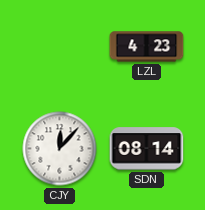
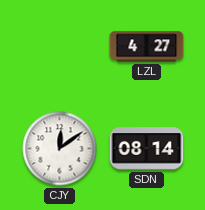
LZL: 4:23 -> 4:27 (147, 47)
CJY: 12:07 -> 12:09 (60, 149)
